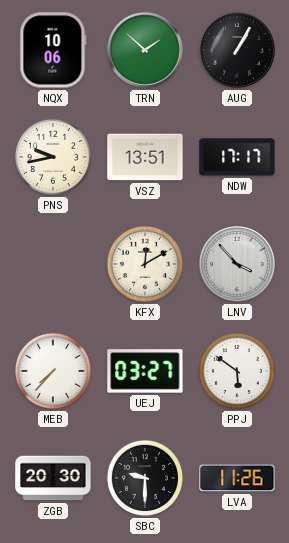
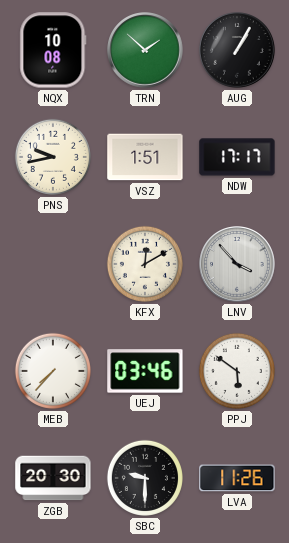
NQX: 10:06 -> 10:08 (53, 50)
VSZ: 13:51 -> 1:51 (145, 157)
UEJ: 03:27 -> 03:46 (145, 371)
